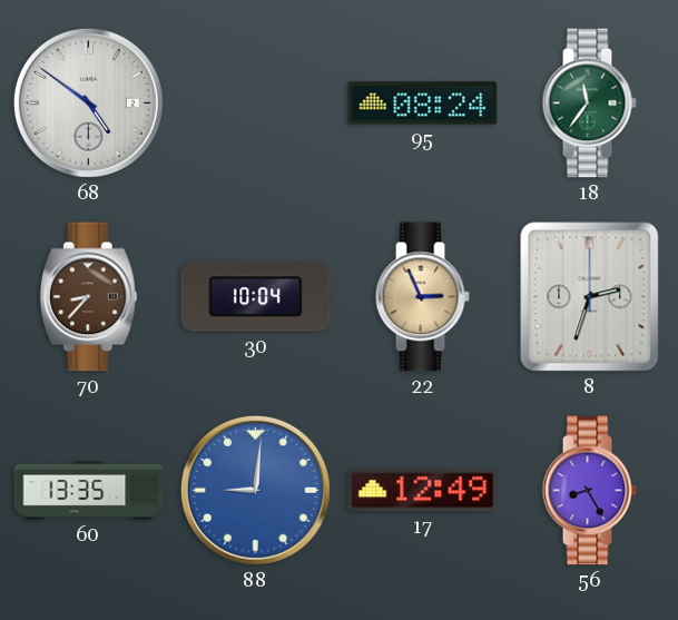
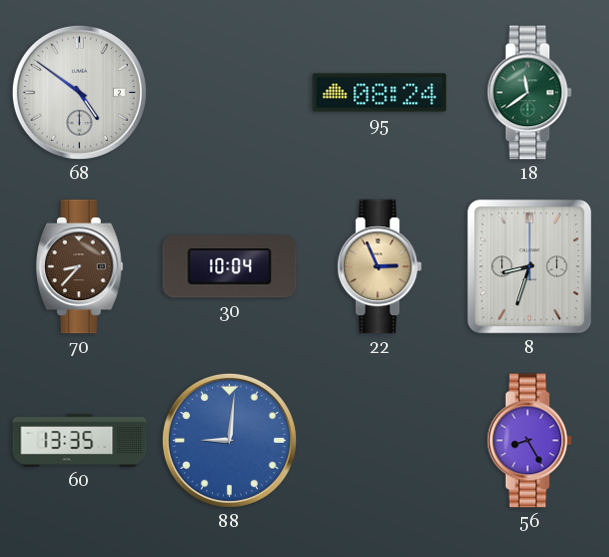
18: 11:36 -> 11:39 (529, 93)
8: 2:33 -> 8:33 (530, 267)
17: 12:49 -> none (423, 491)
